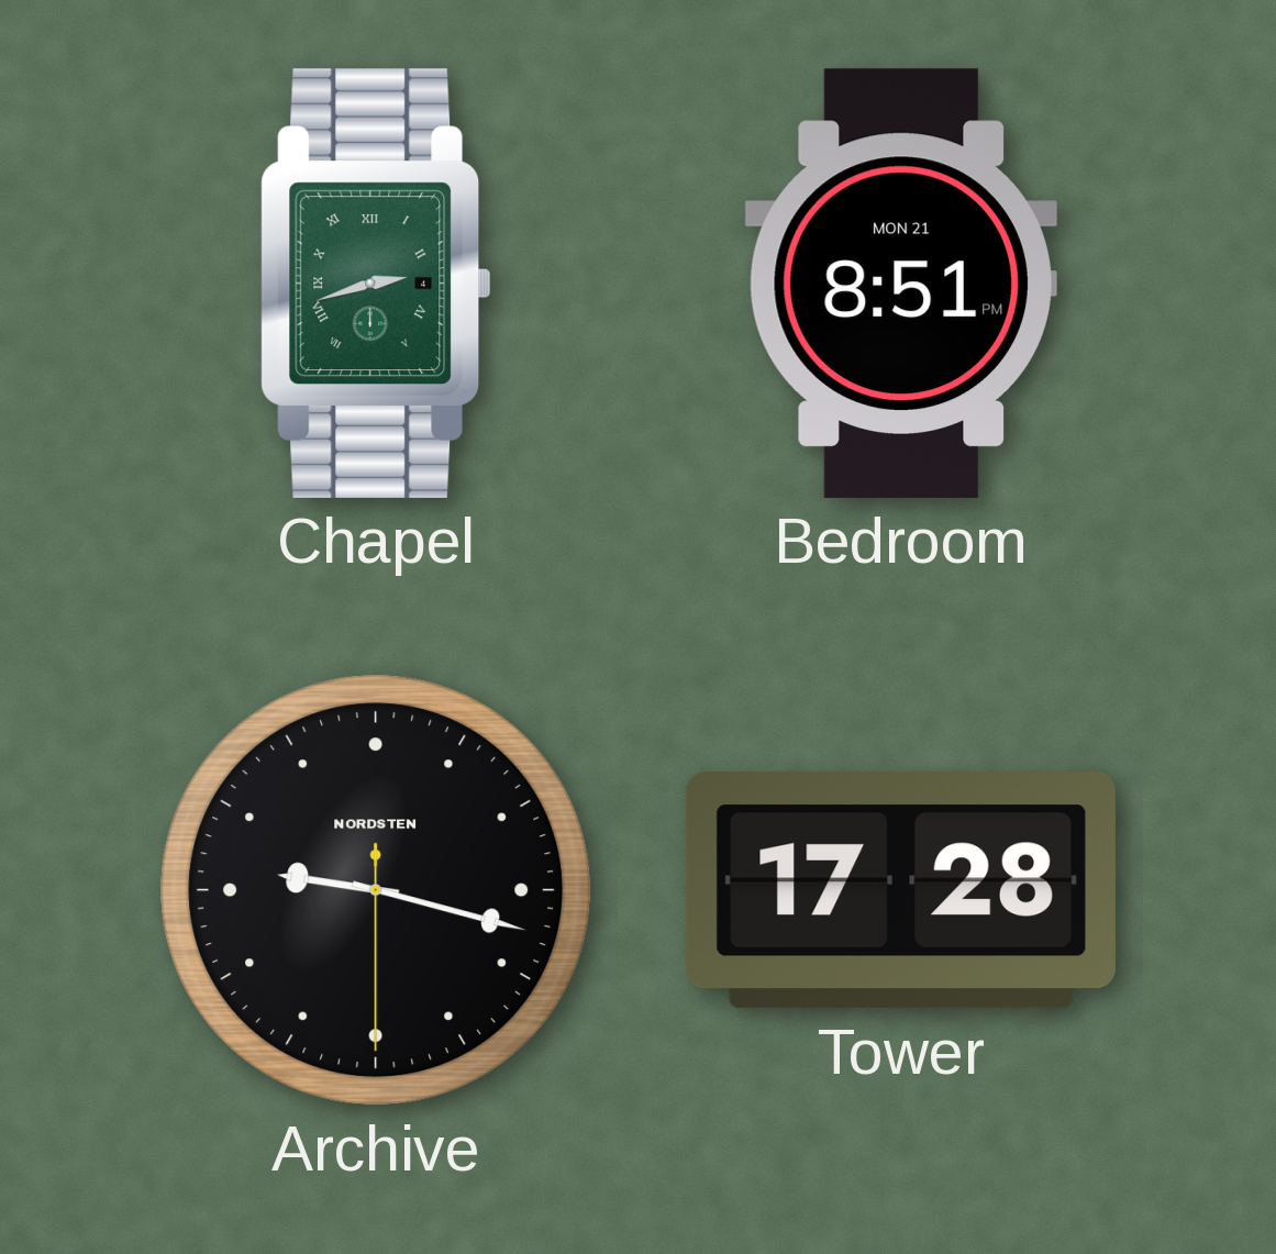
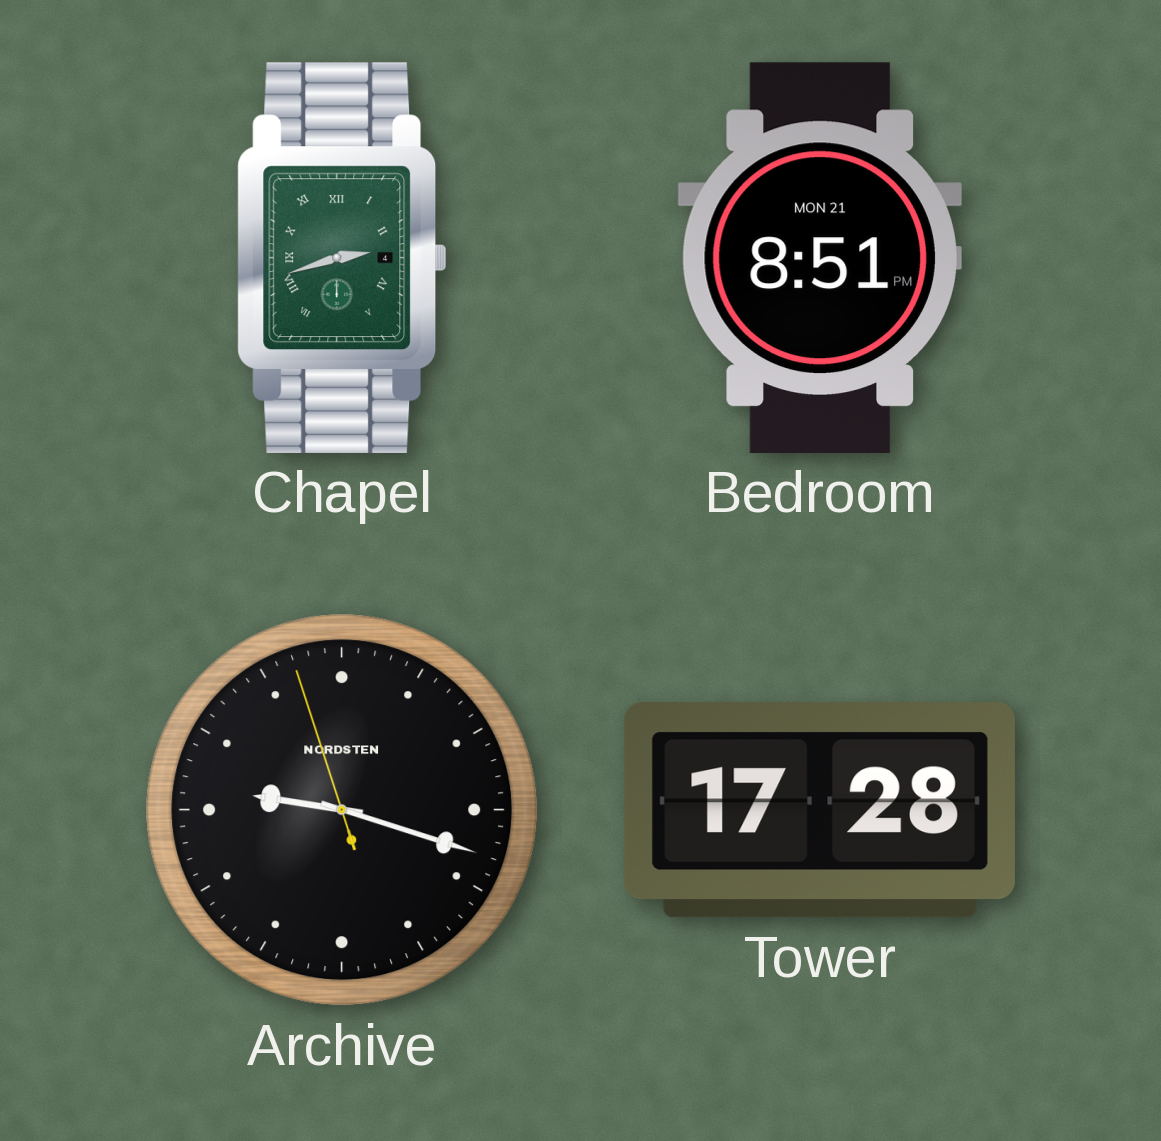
Archive: 9:17:30 -> 9:17:57 (342, 810)
